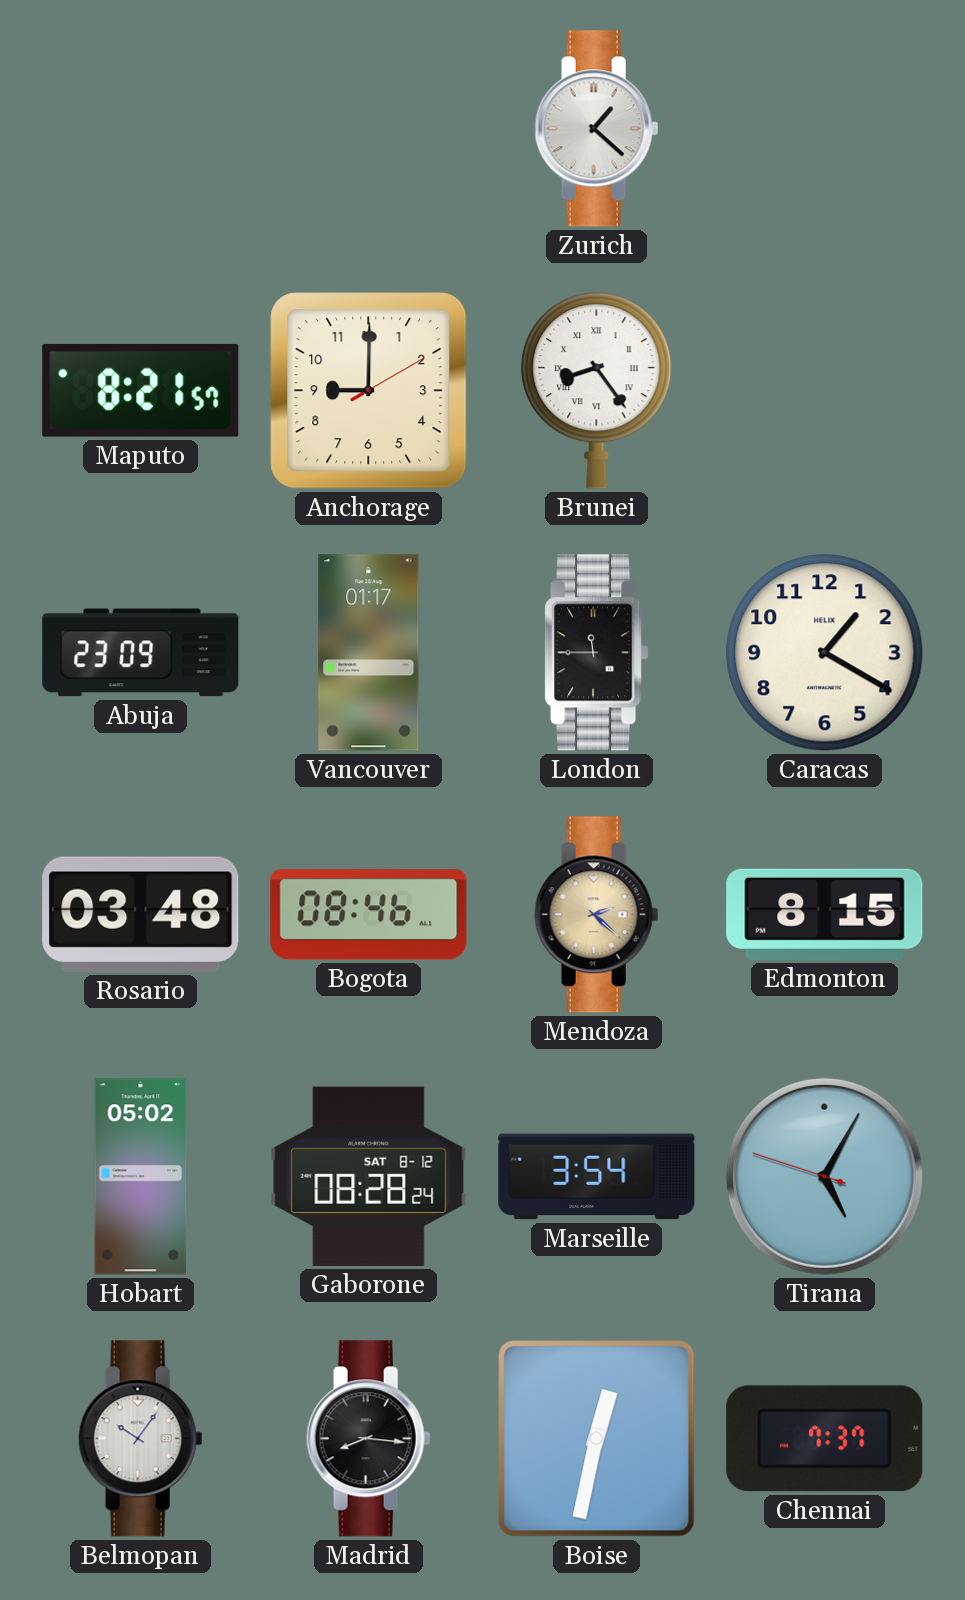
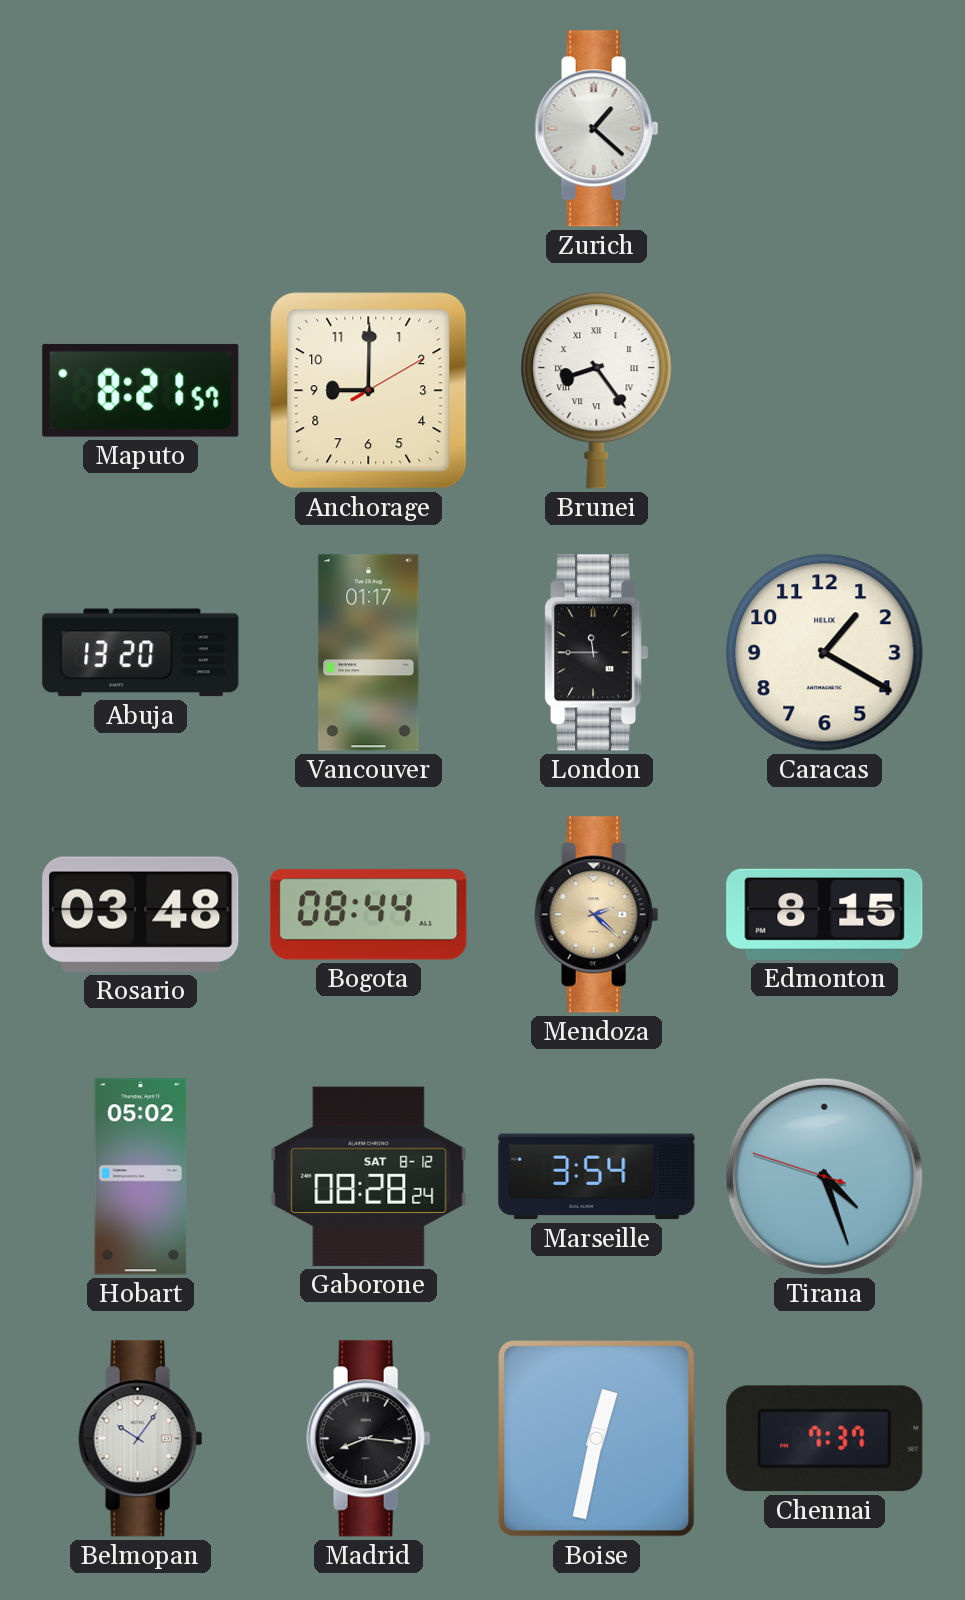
Abuja: 23:09 -> 13:20 (141, 653)
Bogota: 08:46 -> 08:44 (369, 915)
Tirana: 5:04 -> 4:26 (824, 1176)
